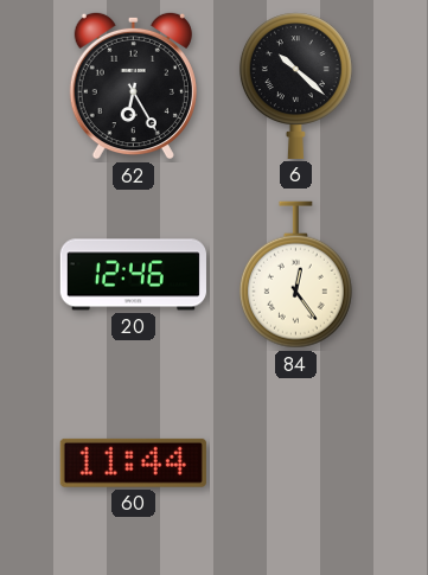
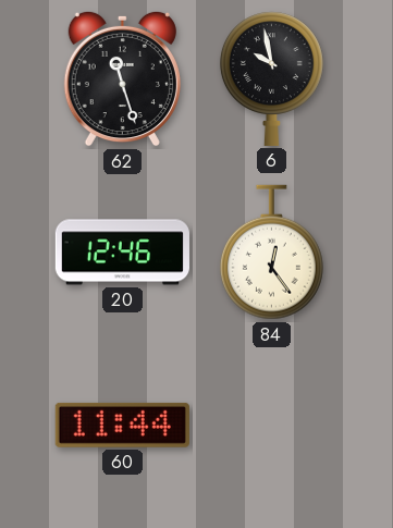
62: 6:25 -> 11:27 (122, 78)
6: 10:22 -> 9:58 (271, 78)
